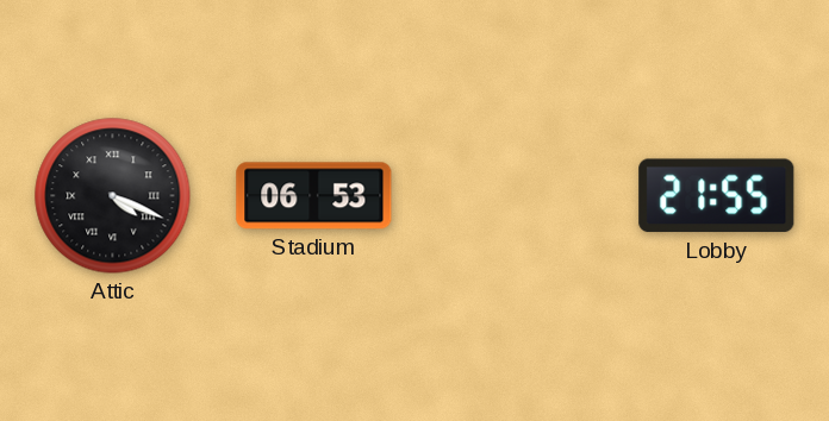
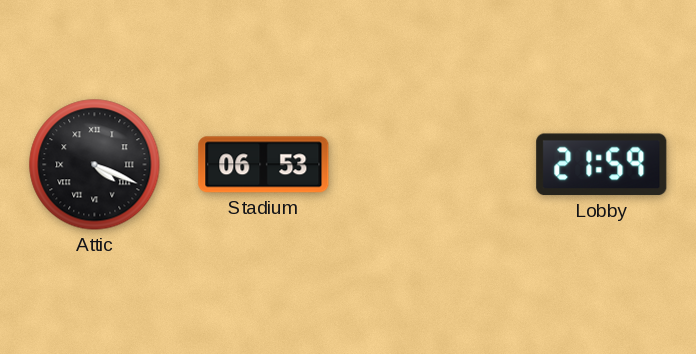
Lobby: 21:55 -> 21:59 (602, 165)
